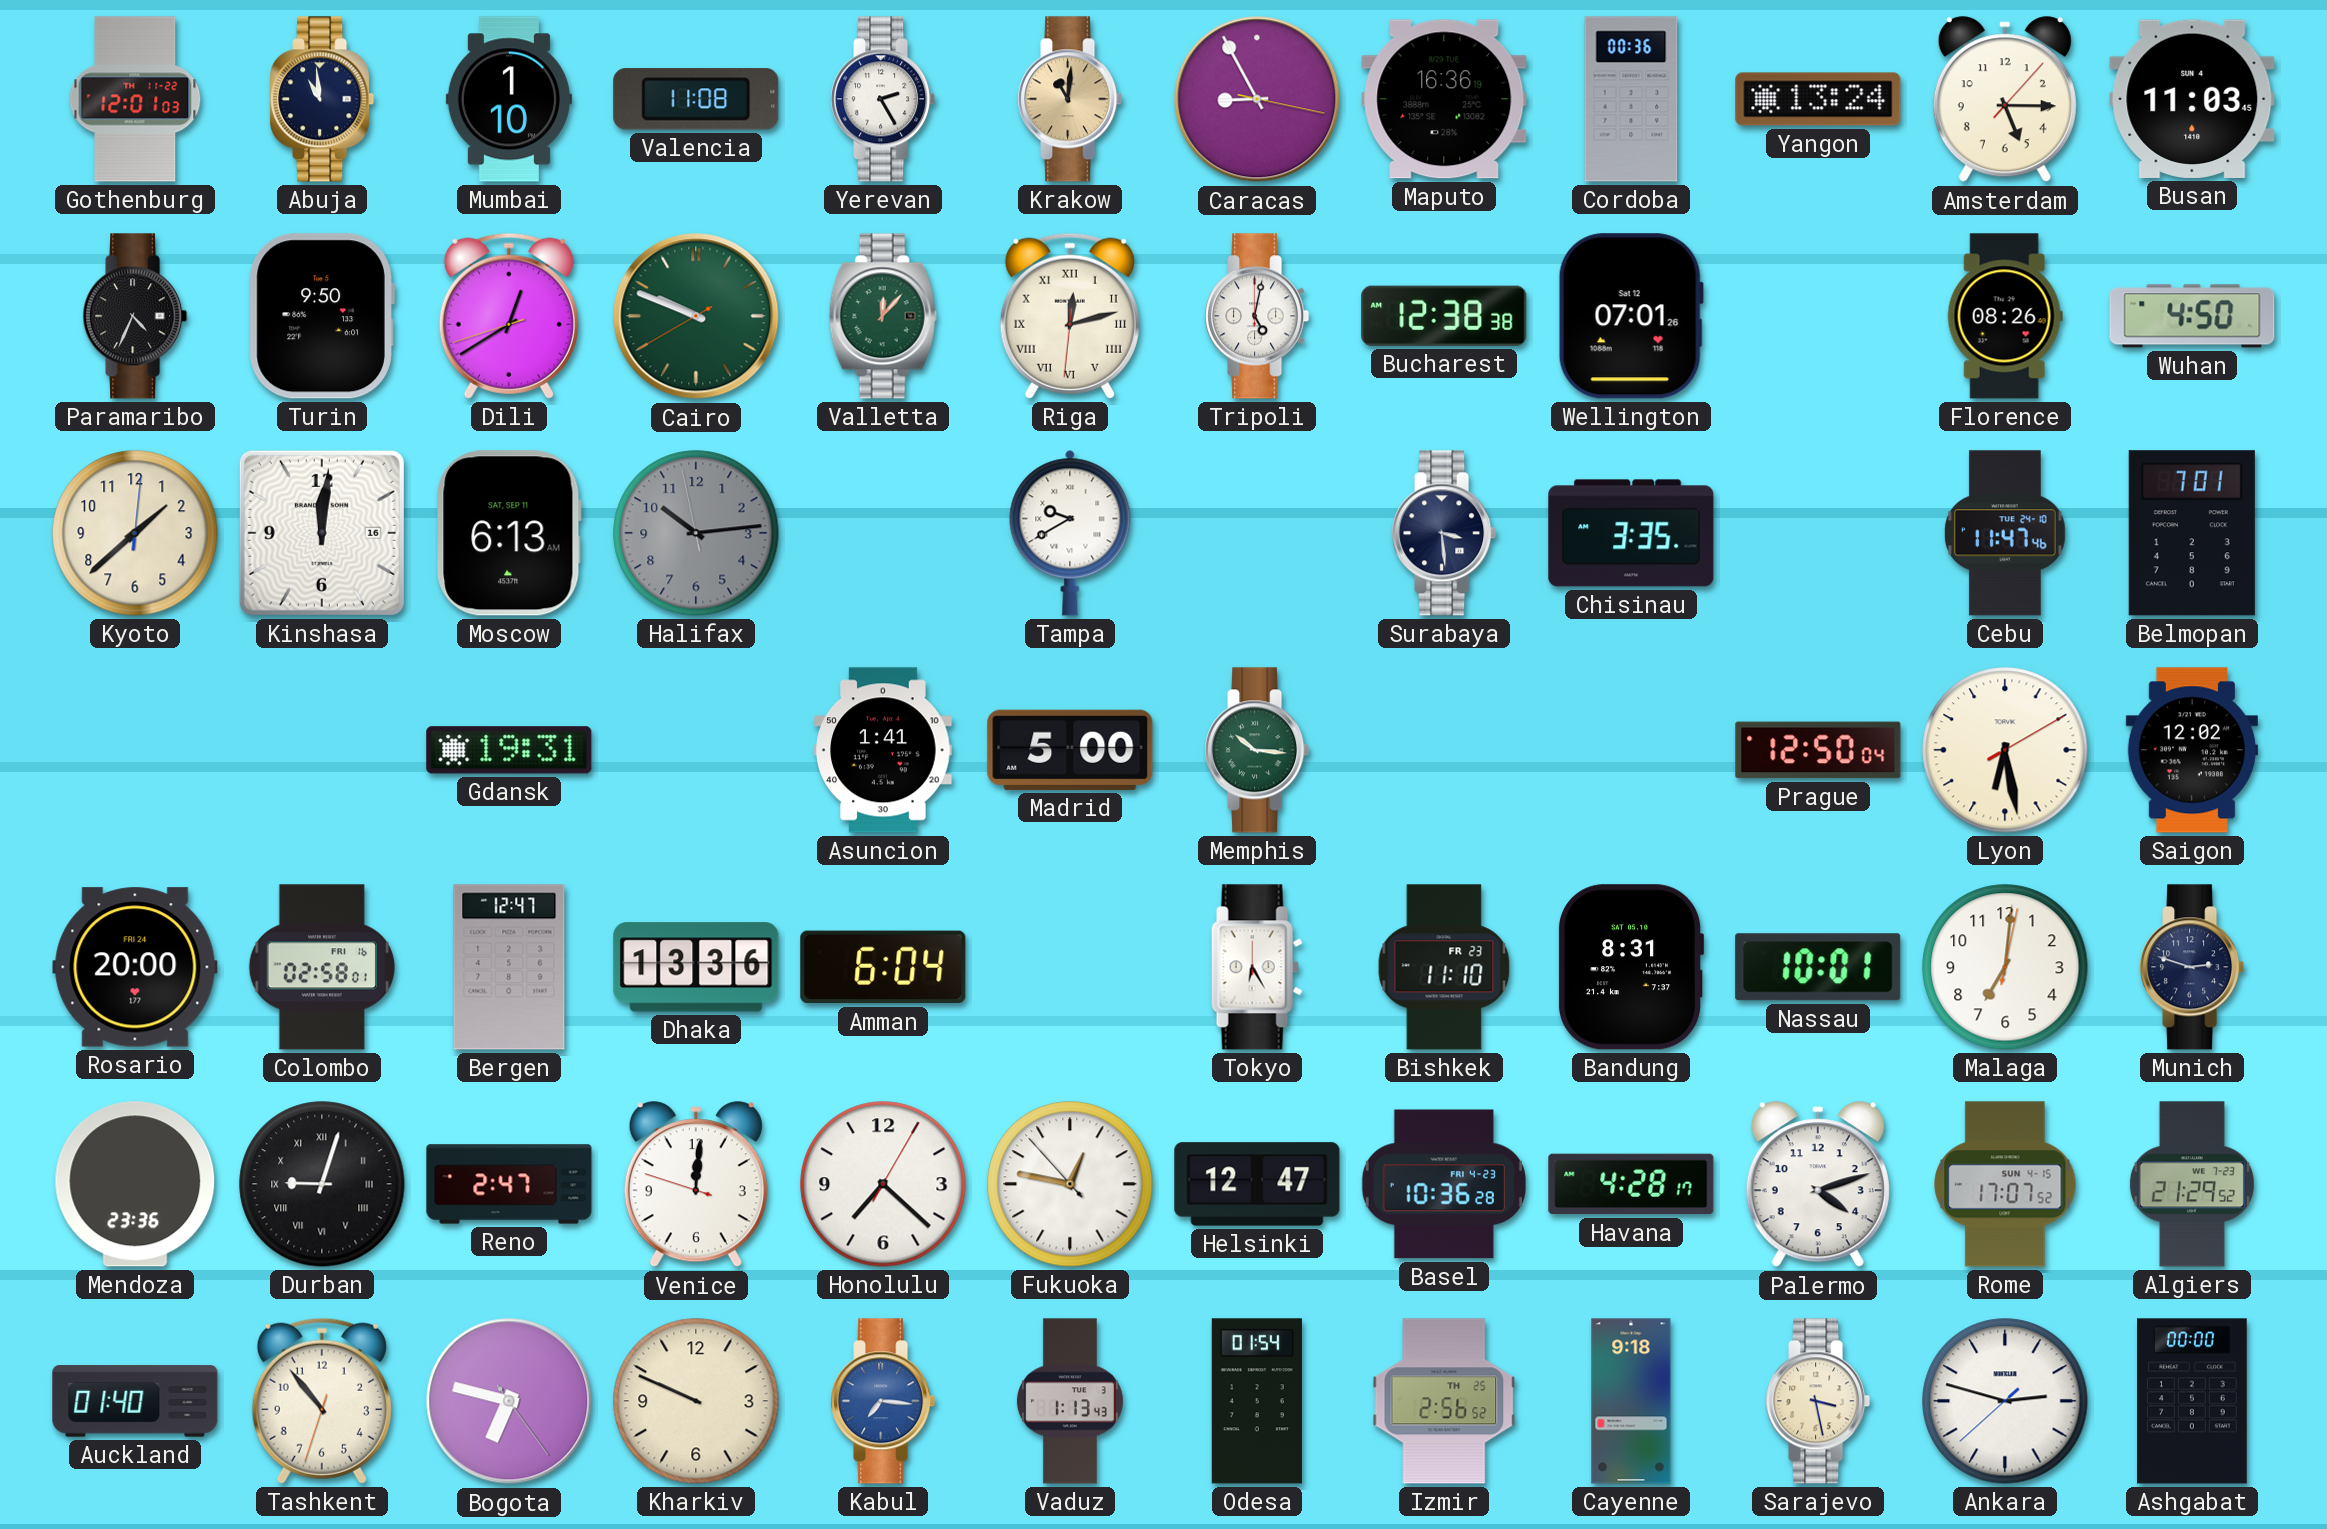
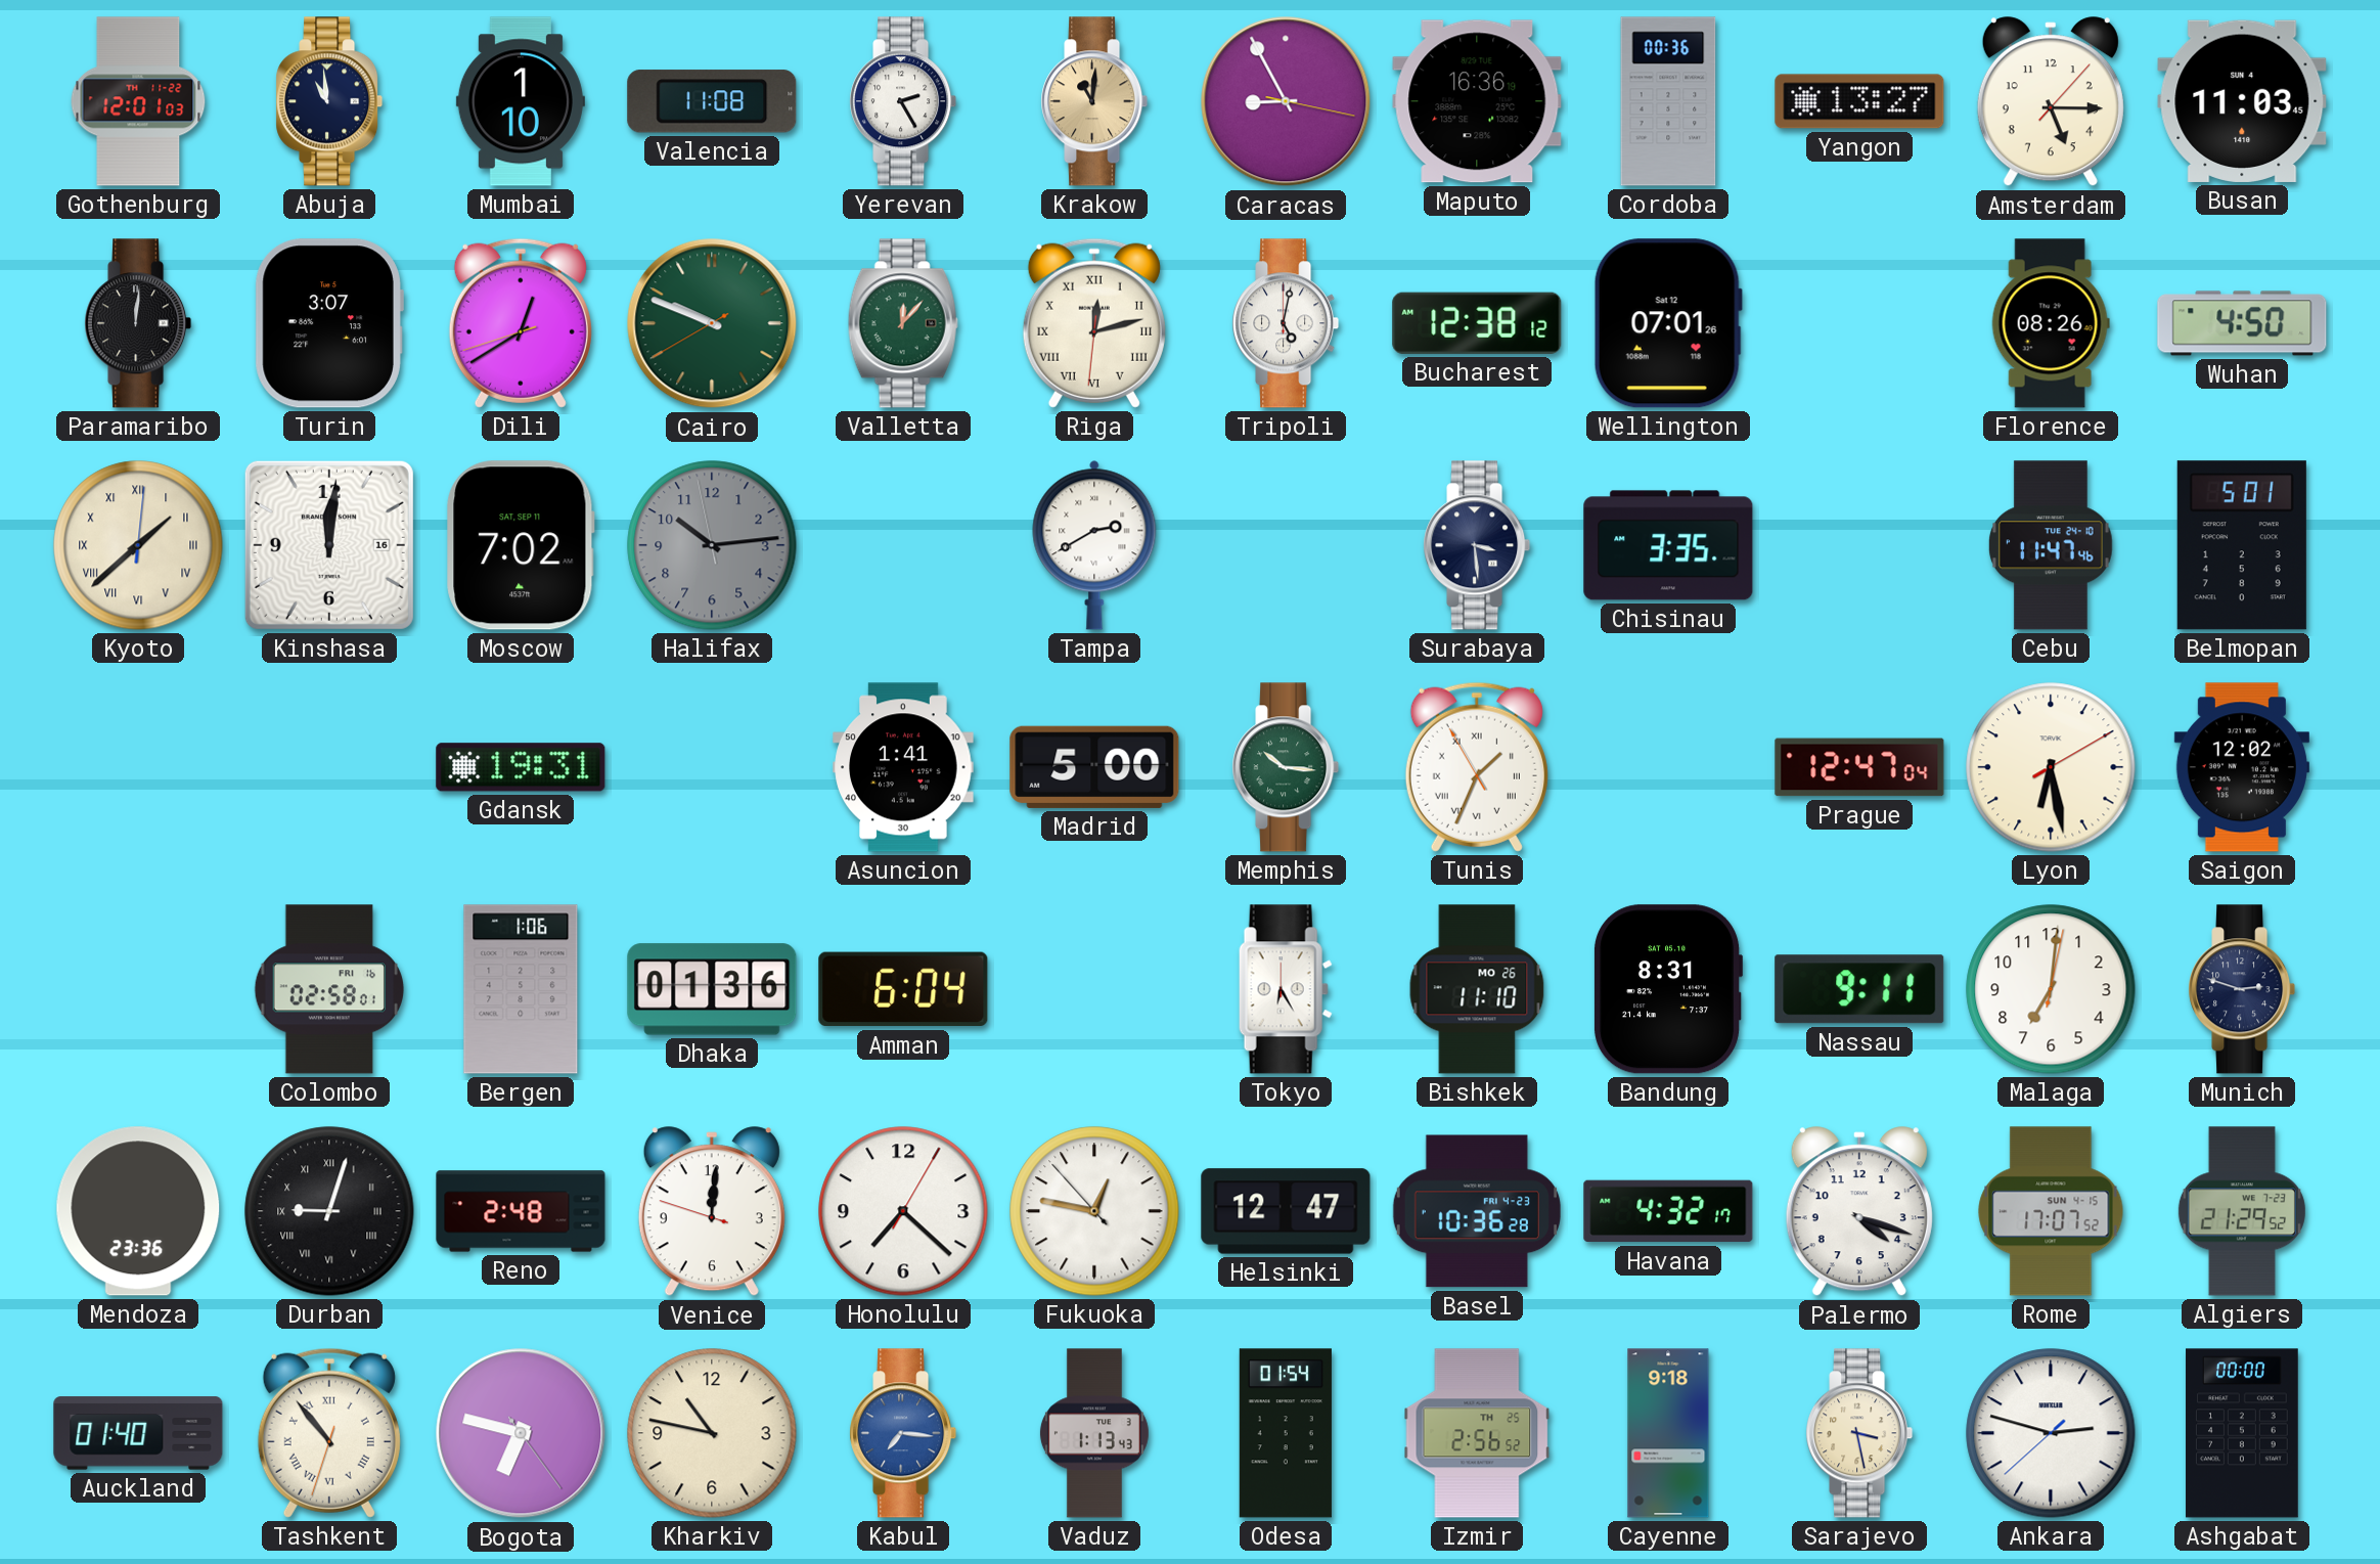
Yangon: 13:24 -> 13:27 (1859, 101)
Paramaribo: 4:34 -> 12:01 (138, 323)
Turin: 9:50 -> 3:07 (329, 323)
Bucharest: 12:38:38 -> 12:38:12 (1477, 323)
Kyoto numerals: Arabic -> Roman (138, 545)
Moscow: 6:13 -> 7:02 (521, 545)
Tampa: 9:40 -> 2:40 (1094, 545)
Belmopan: 7:01 -> 5:01 (2242, 545)
Tunis: none -> 1:33 (1477, 767)
Prague: 12:50 -> 12:47 (1859, 767)
Rosario: 20:00 -> none (135, 967)
Bergen: 12:47 -> 1:06 (521, 989)
Dhaka: 13:36 -> 01:36 (712, 989)
Bishkek date: FR 23 -> MO 26 (1477, 989)
Nassau: 10:01 -> 9:11 (1859, 989)
Reno: 2:47 -> 2:48 (521, 1211)
Havana: 4:28 -> 4:32 (1668, 1211)
Palermo: 4:12 -> 4:18 (1859, 1212)
Tashkent numerals: Arabic -> Roman (329, 1433)
Kharkiv: 9:49 -> 10:47 (712, 1433)
